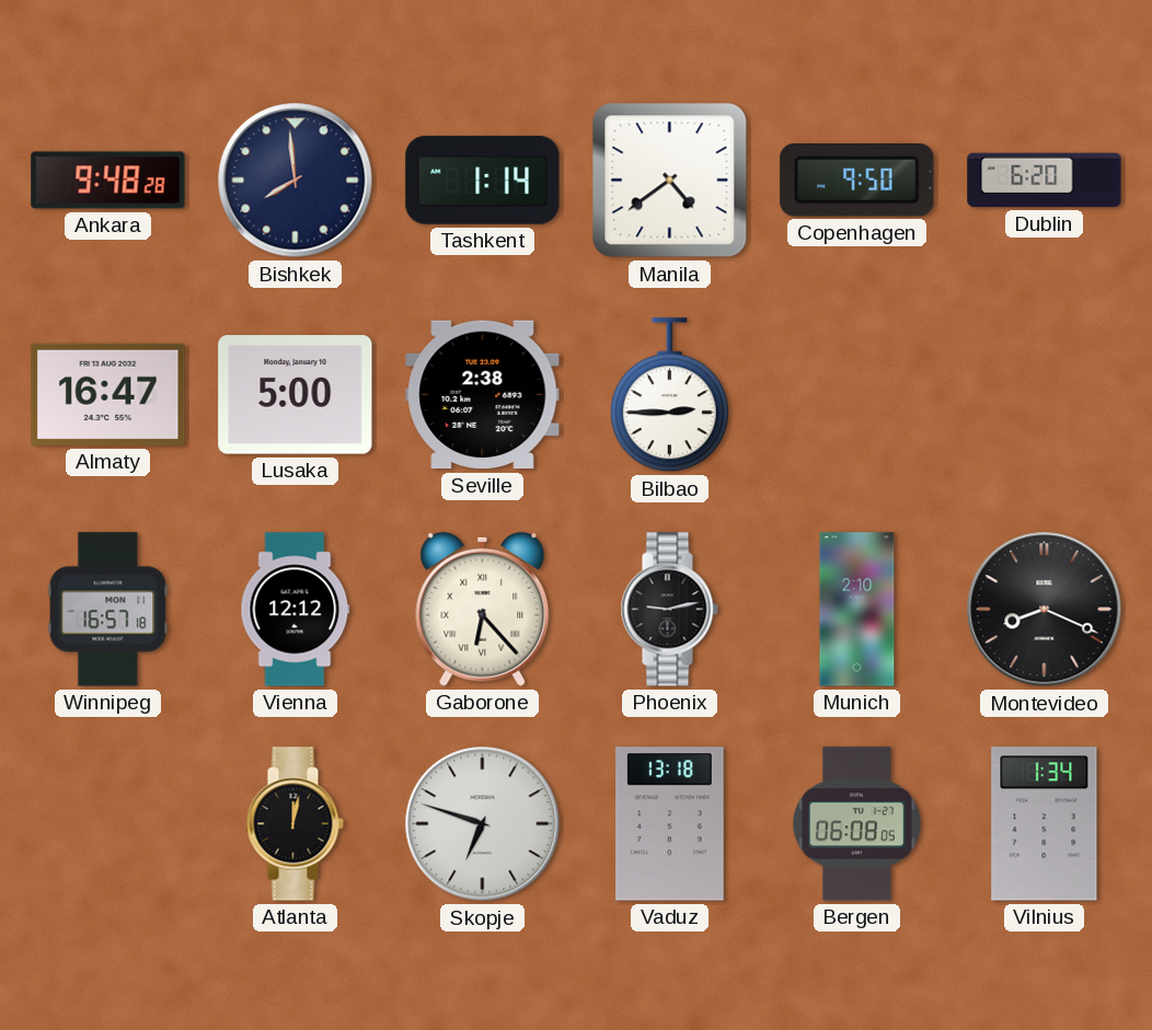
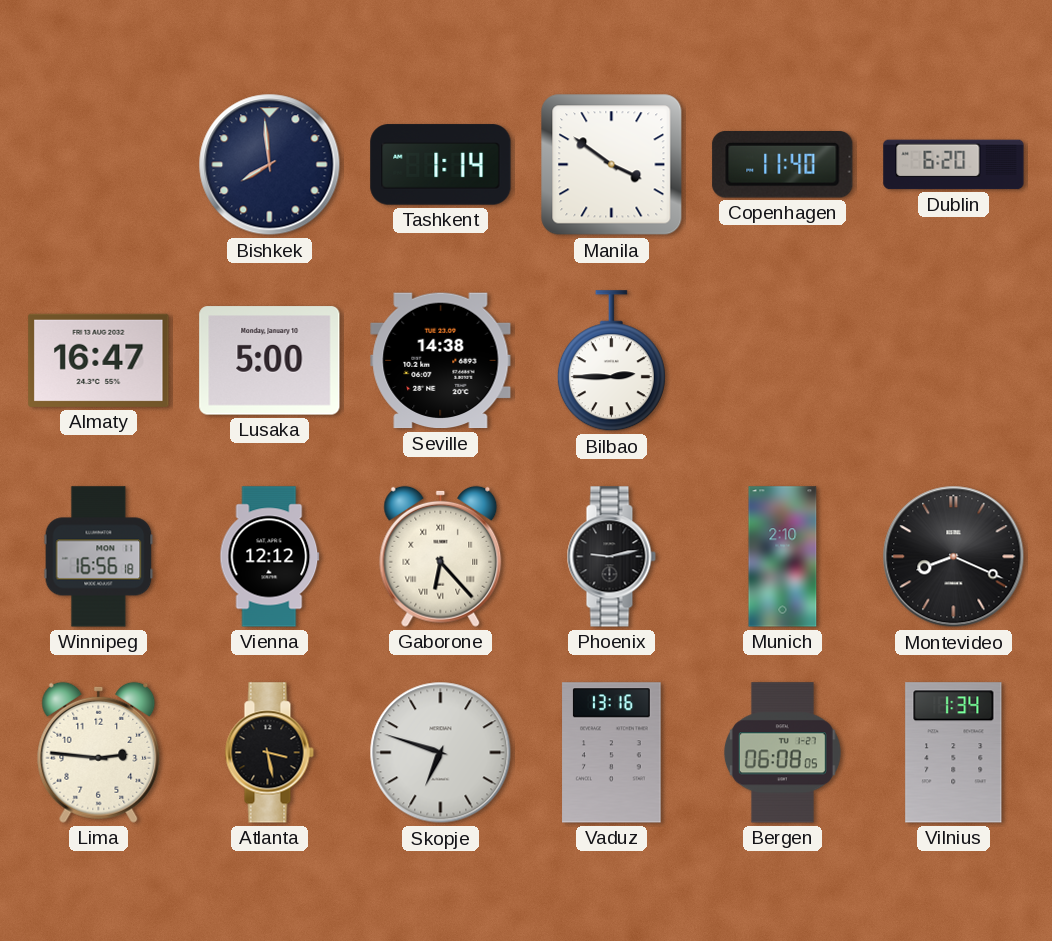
Ankara: 9:48 -> none (108, 181)
Manila: 4:39 -> 3:51 (612, 165)
Copenhagen: 9:50 -> 11:40 (783, 165)
Seville: 2:38 -> 14:38 (441, 361)
Winnipeg: 16:57 -> 16:56 (99, 557)
Lima: none -> 2:46 (99, 752)
Atlanta: 12:02 -> 3:28 (269, 753)
Vaduz: 13:18 -> 13:16 (612, 753)
